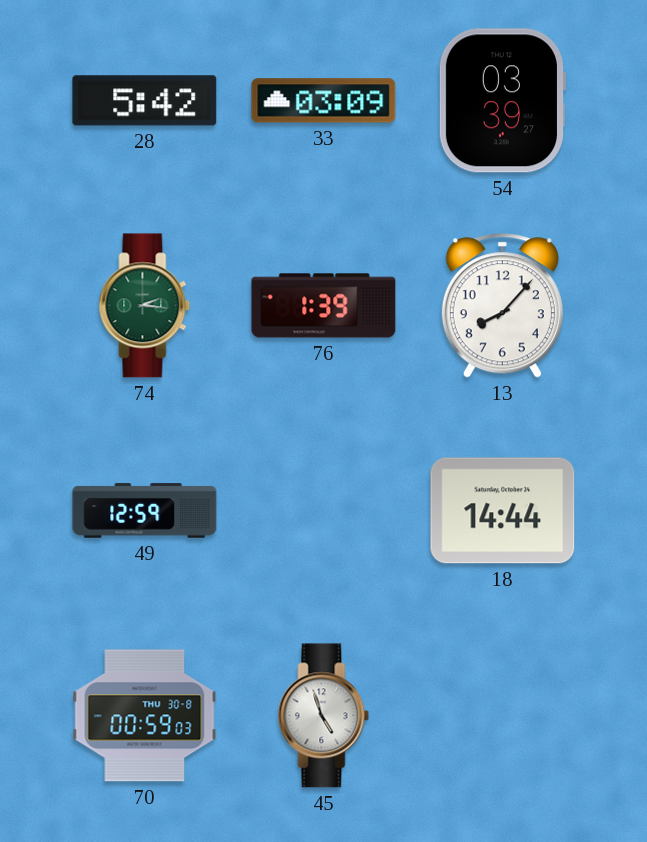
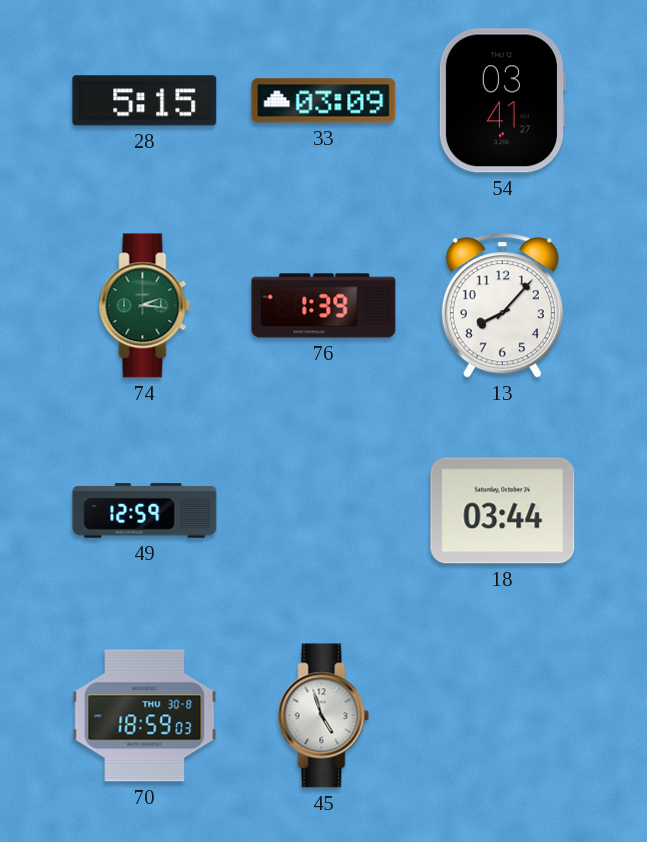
28: 5:42 -> 5:15 (145, 101)
54: 03:39 -> 03:41 (502, 101)
18: 14:44 -> 03:44 (503, 511)
70: 00:59 -> 18:59 (145, 716)
